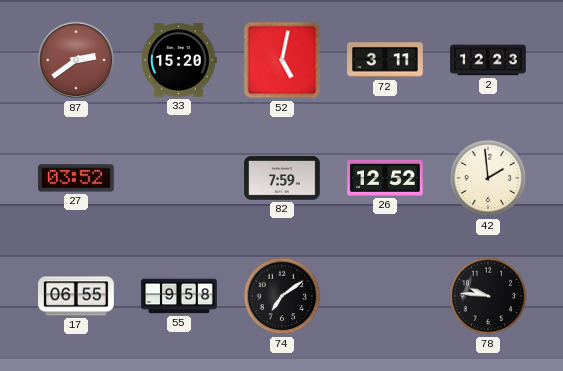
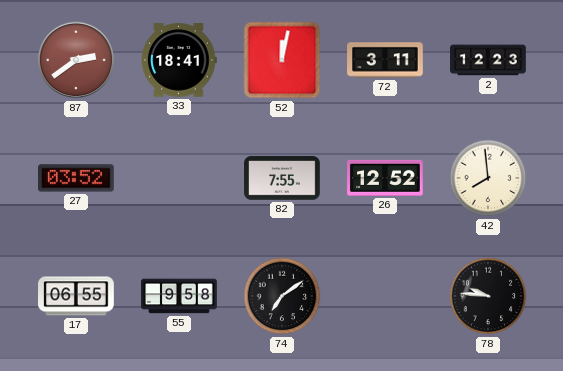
33: 15:20 -> 18:41 (179, 60)
52: 5:02 -> 12:02 (282, 60)
82: 7:59 -> 7:55 (282, 178)
42: 1:59 -> 7:59 (488, 178)
